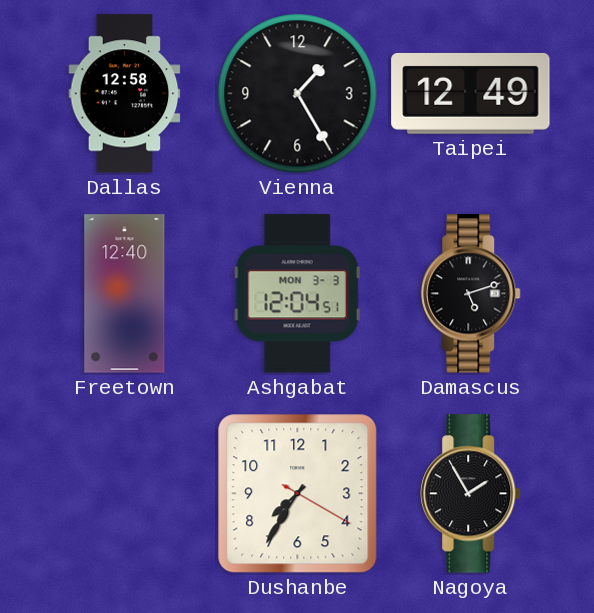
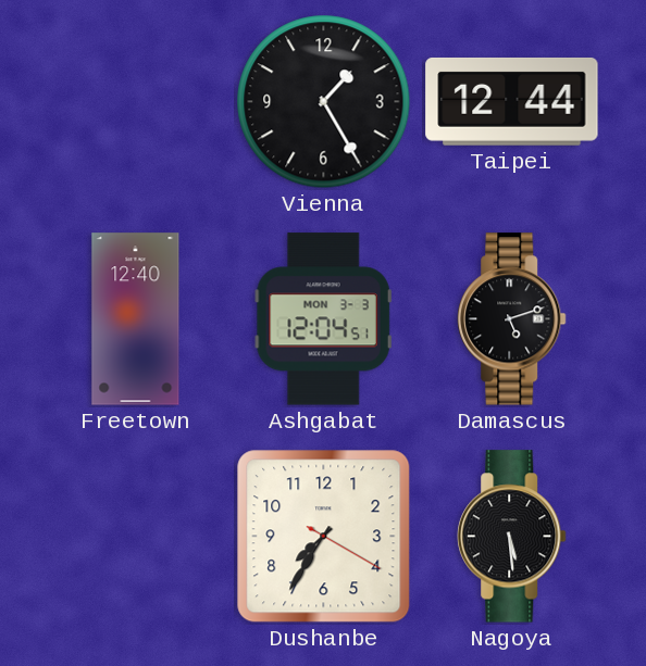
Dallas: 12:58 -> none (125, 94)
Taipei: 12:49 -> 12:44 (512, 101)
Nagoya: 1:55 -> 5:29 (512, 537)
